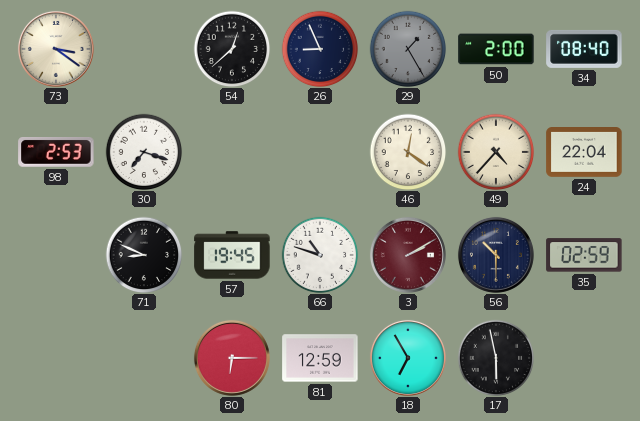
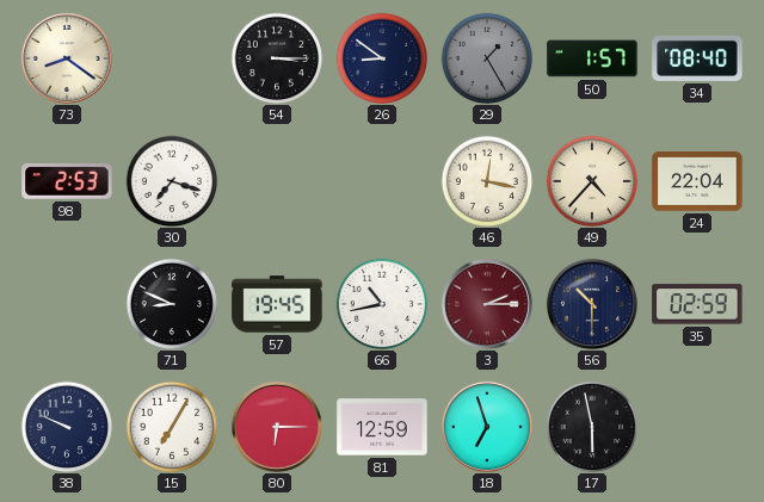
73: 3:21 -> 8:21 (67, 58)
54: 12:38 -> 3:15 (277, 58)
26: 8:56 -> 8:51 (382, 58)
50: 2:00 -> 1:57 (592, 58)
46: 12:21 -> 12:17 (487, 181)
66: 10:48 -> 10:43 (382, 304)
3: 2:10 -> 2:15 (487, 304)
38: none -> 9:49 (67, 427)
15: none -> 7:05 (172, 427)
18: 6:55 -> 6:57 (487, 427)
